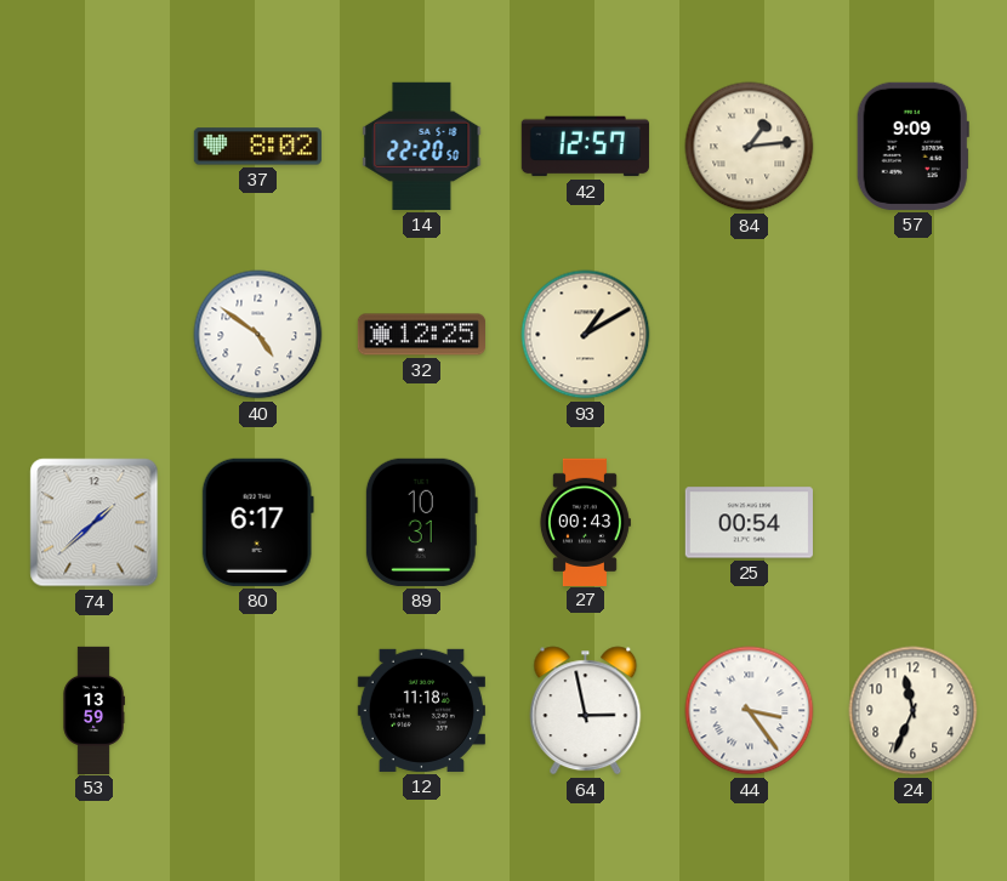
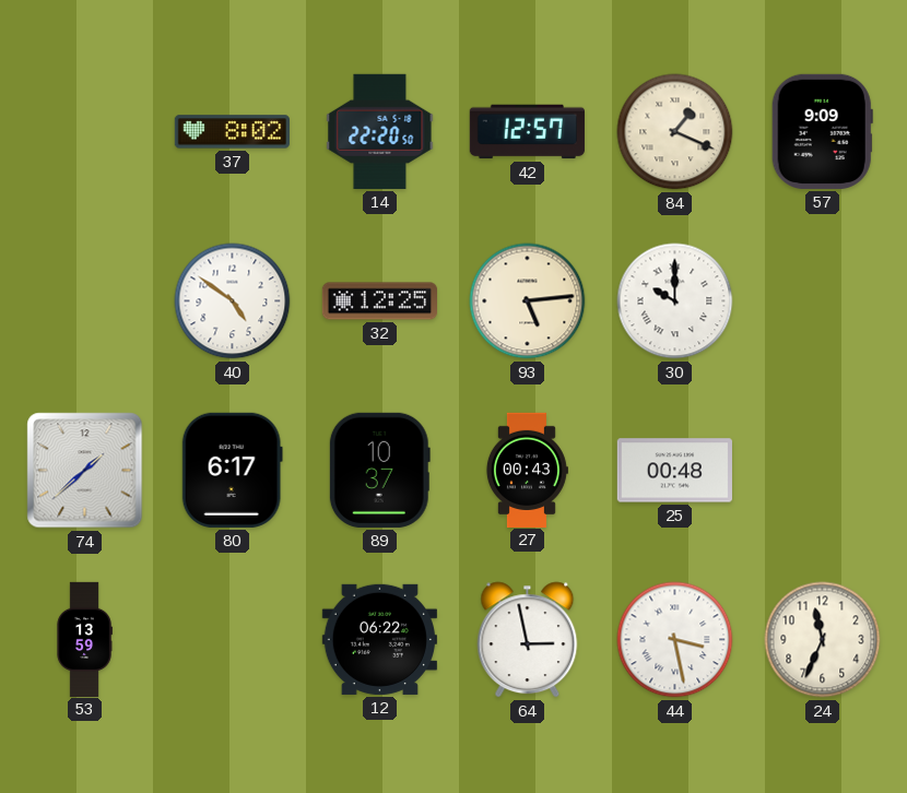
84: 1:14 -> 1:19 (675, 132)
93: 1:10 -> 5:14 (528, 301)
30: none -> 10:00 (675, 301)
89: 10:31 -> 10:37 (379, 470)
25: 00:54 -> 00:48 (674, 471)
12: 11:18 -> 06:22 (379, 639)
44: 3:24 -> 3:28 (675, 640)
